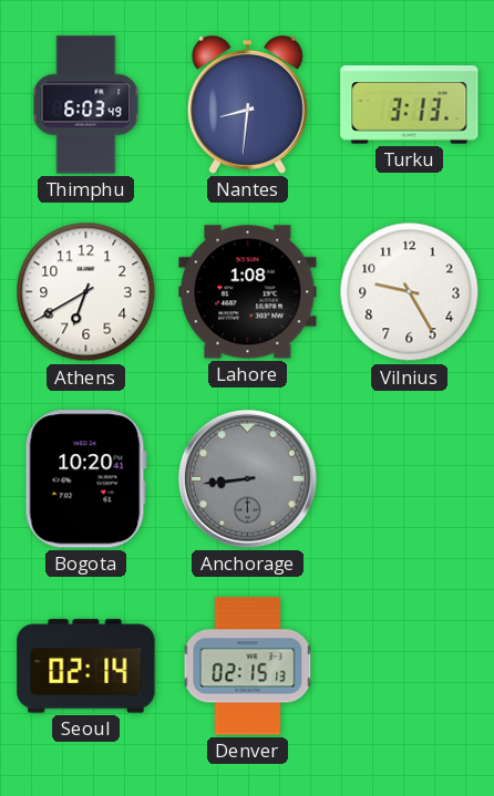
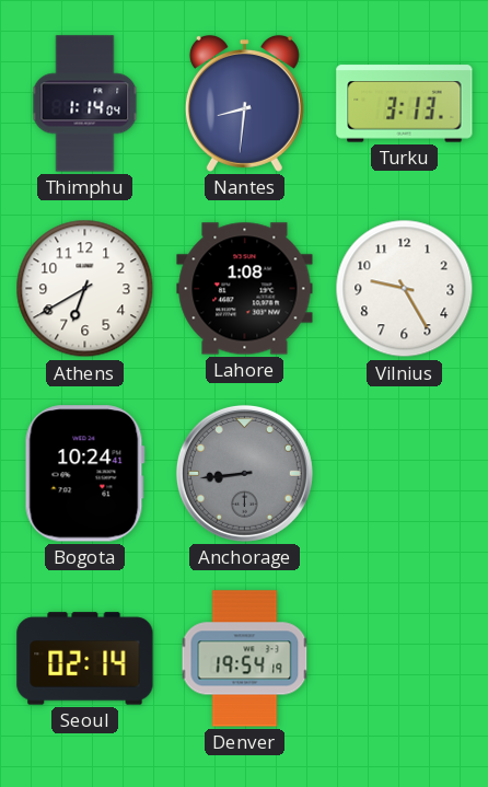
Thimphu: 6:03 -> 1:14 (85, 104)
Bogota: 10:20 -> 10:24 (84, 474)
Denver: 02:15 -> 19:54 (245, 659)
